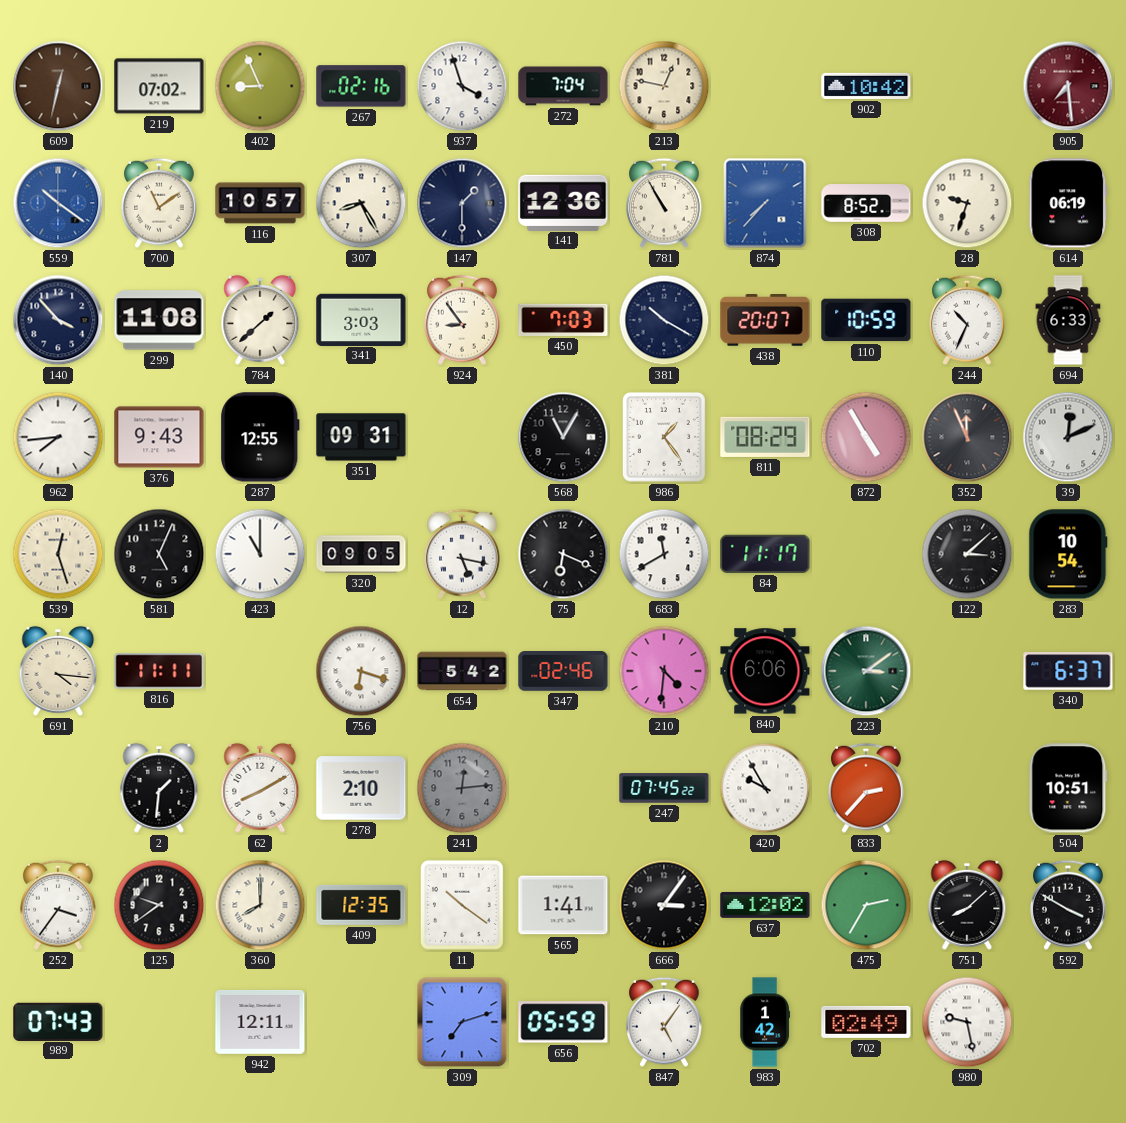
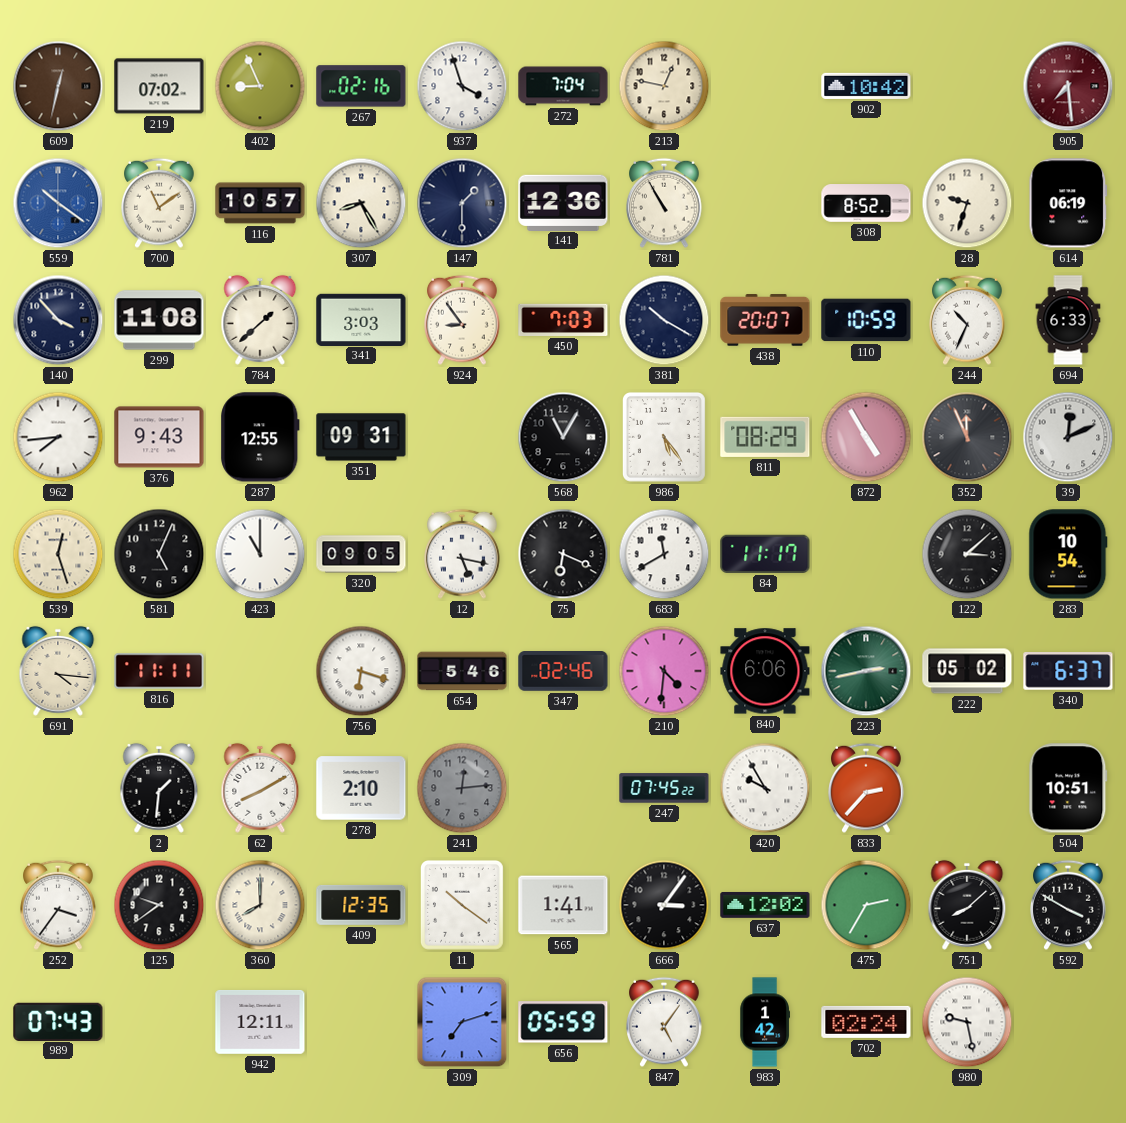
874: 7:37 -> none (765, 203)
986: 1:24 -> 5:24 (664, 437)
654: 5:42 -> 5:46 (462, 671)
223: 3:09 -> 2:43 (866, 671)
222: none -> 05:02 (967, 671)
702: 02:49 -> 02:24 (866, 1022)
